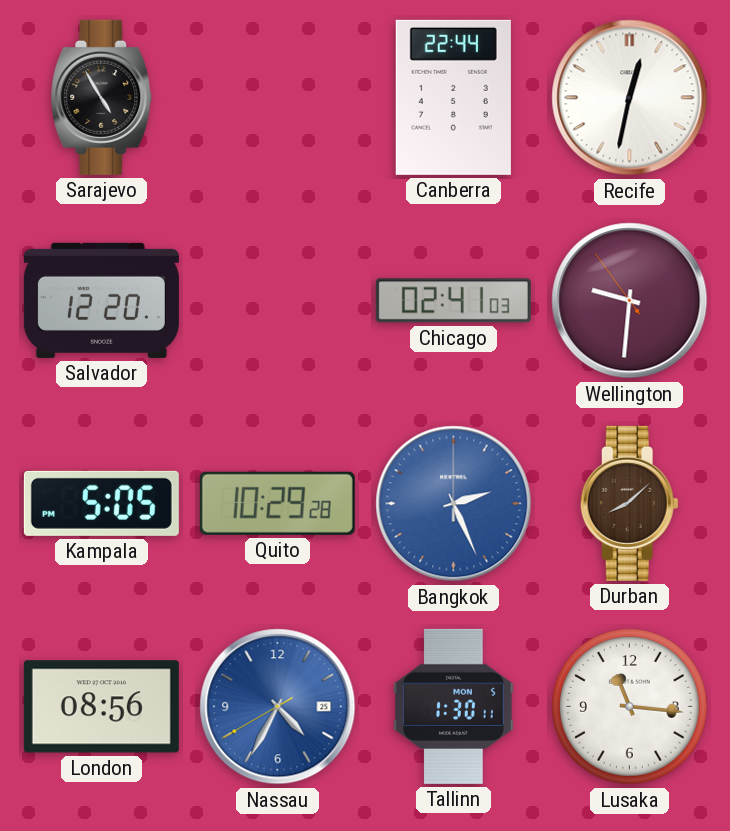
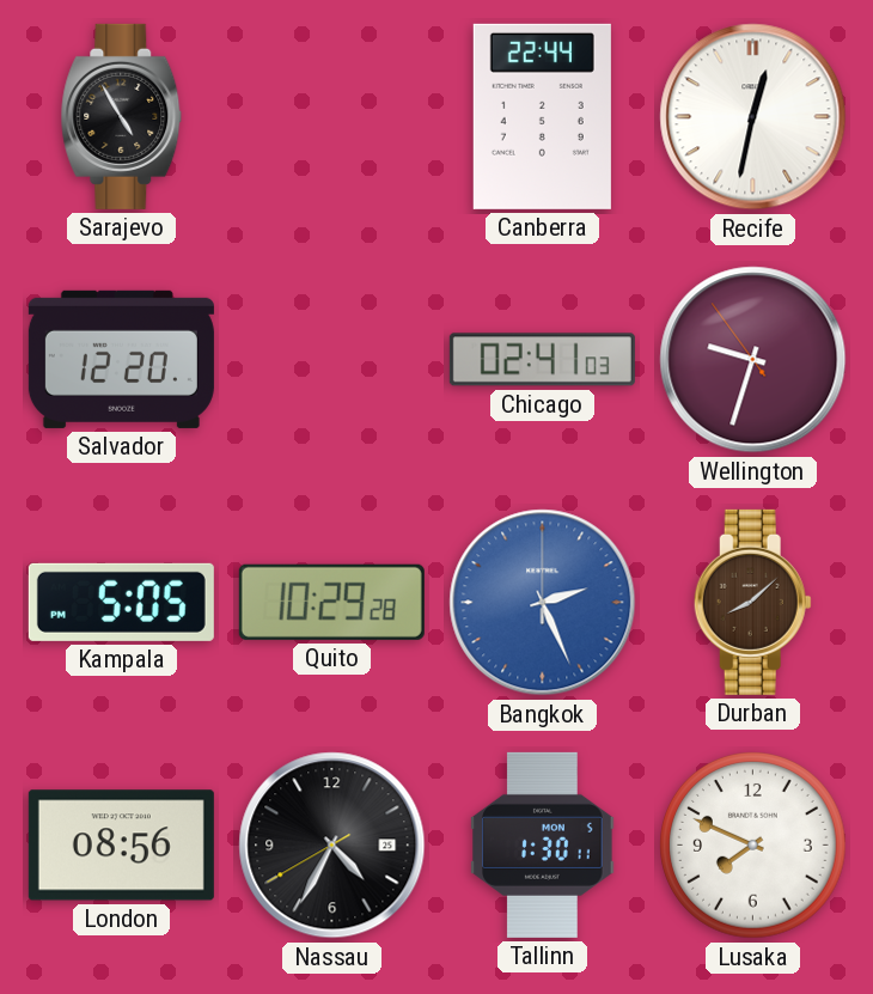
Wellington: 9:30 -> 9:32 (753, 360)
Nassau dial: blue -> black (332, 846)
Lusaka: 11:16 -> 7:49 (753, 846)
